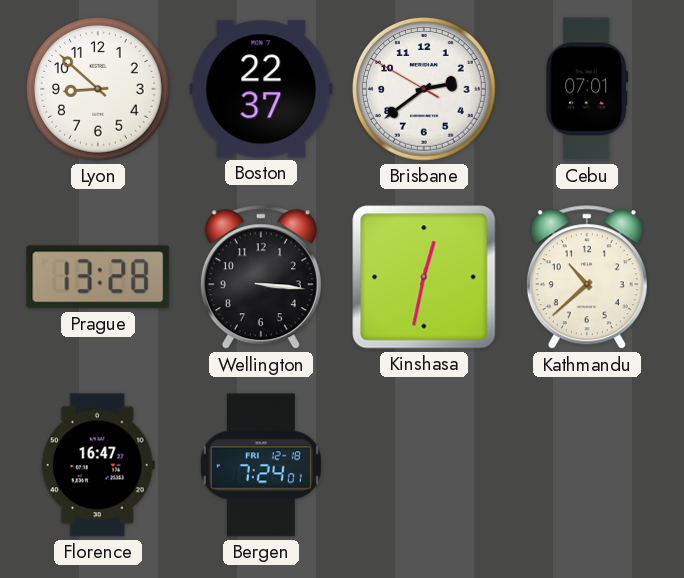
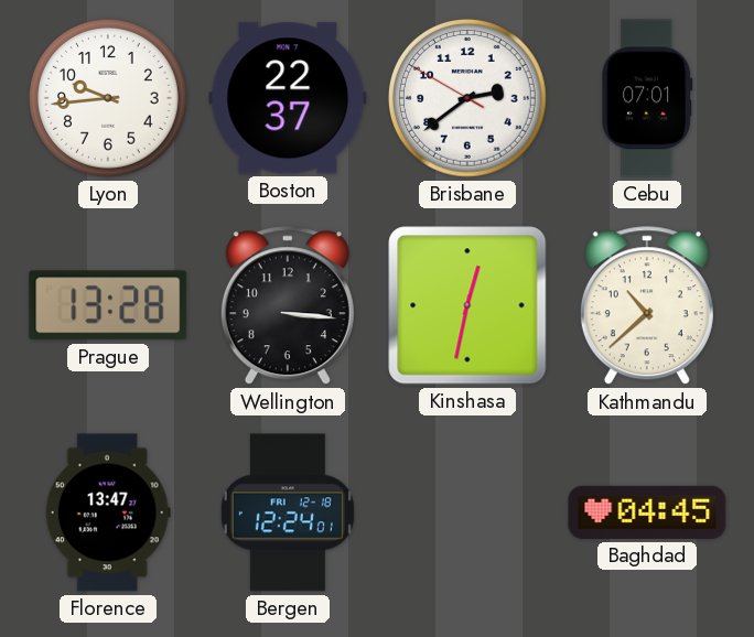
Lyon: 8:52 -> 9:44 (108, 98)
Florence: 16:47 -> 13:47 (108, 512)
Bergen: 7:24 -> 12:24 (288, 512)
Baghdad: none -> 04:45 (647, 512)
